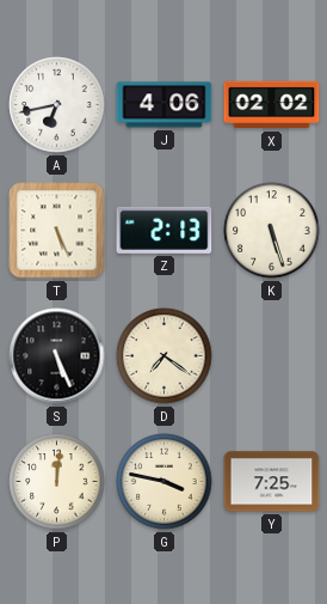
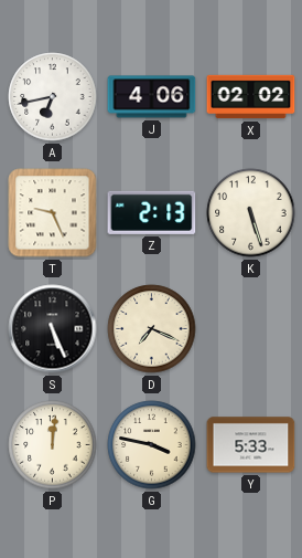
T: 5:26 -> 9:26 (53, 213)
D: 7:21 -> 7:19 (152, 329)
Y: 7:25 -> 5:33 (251, 445)
